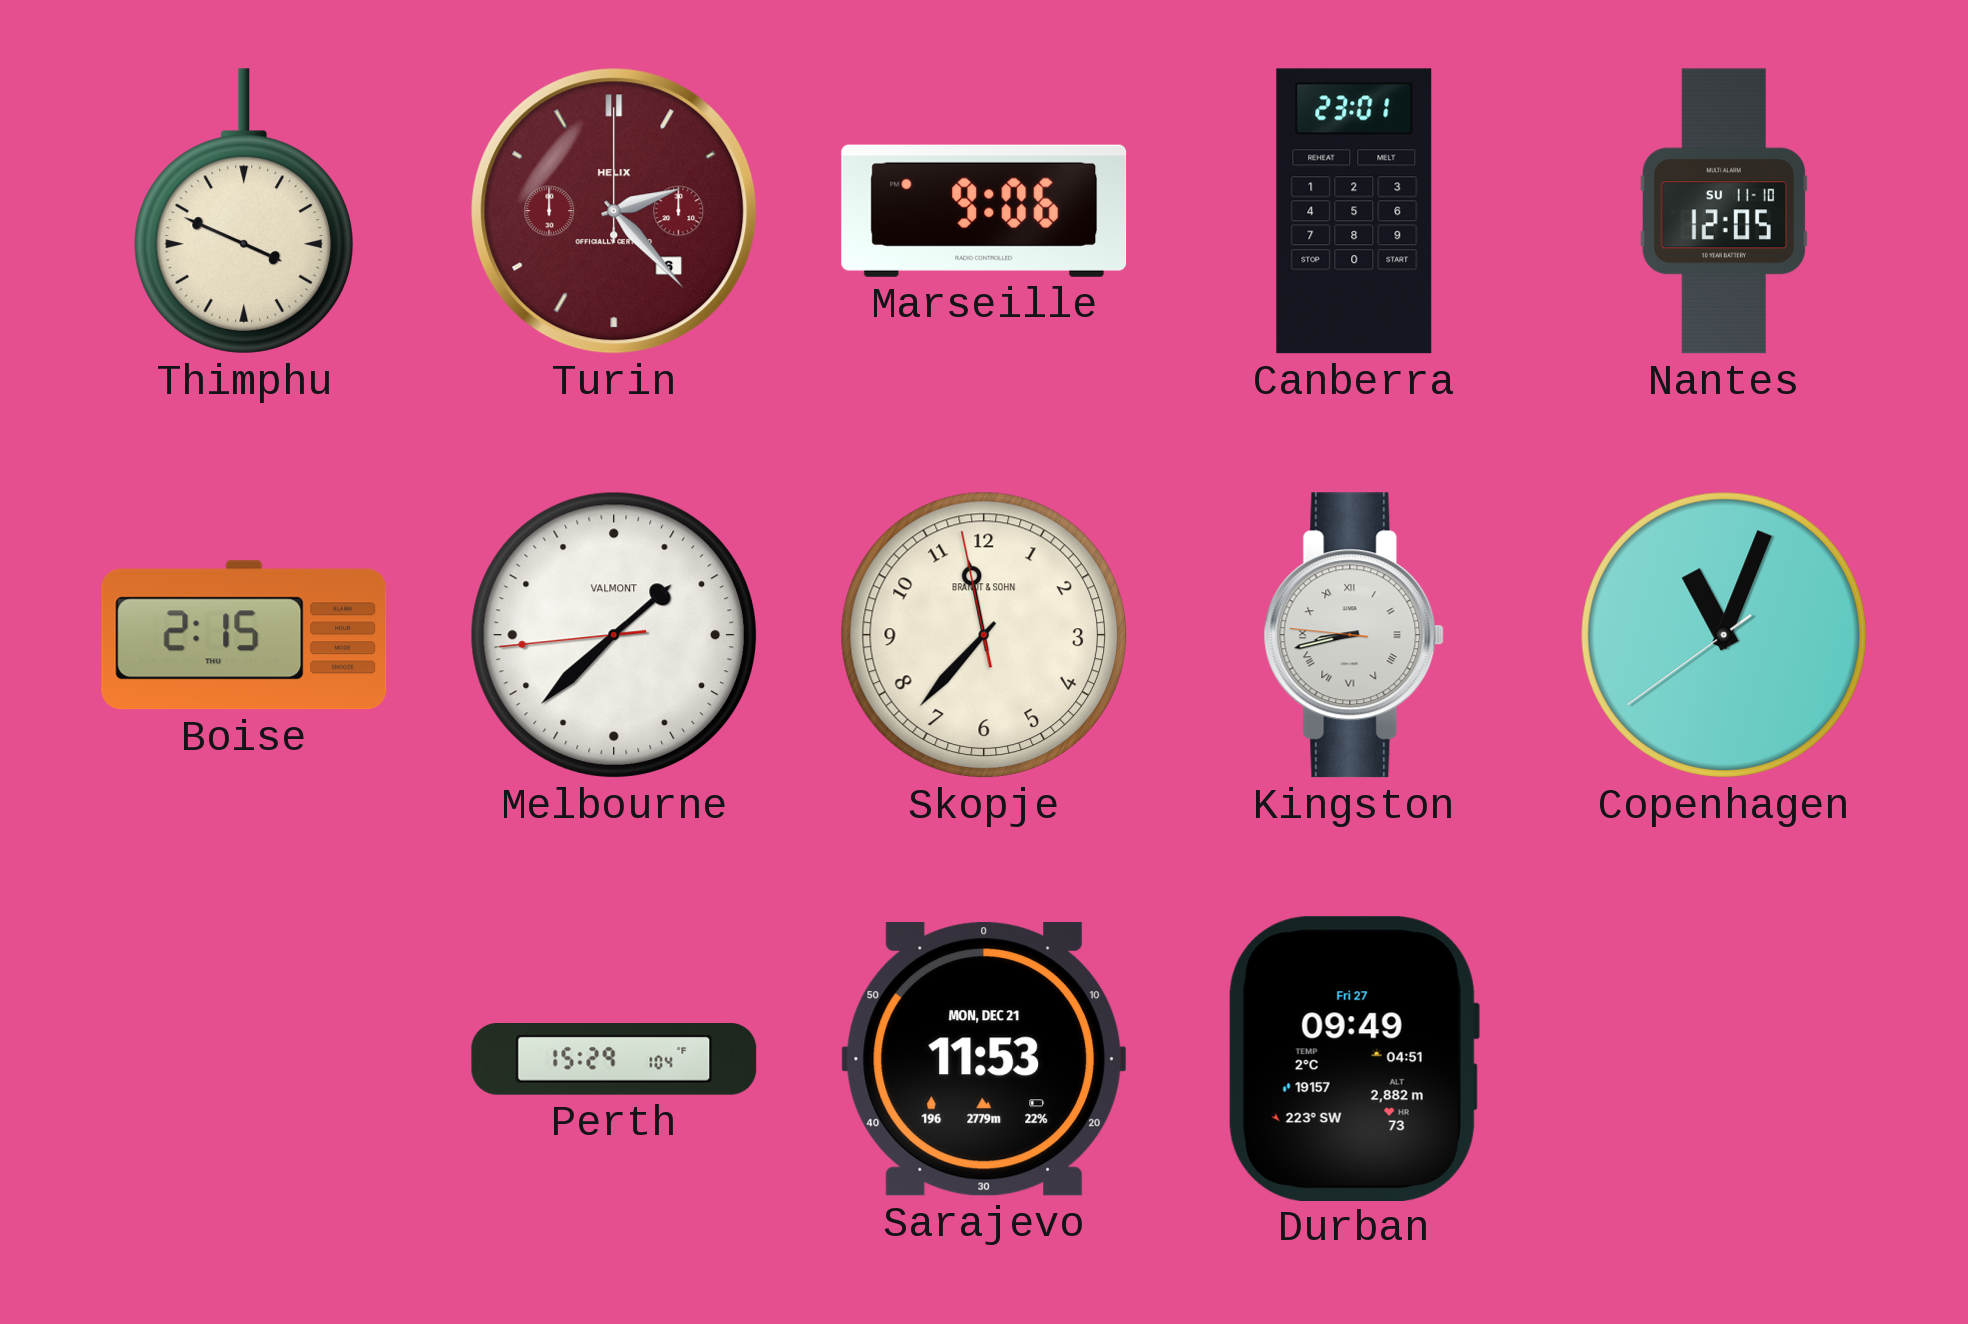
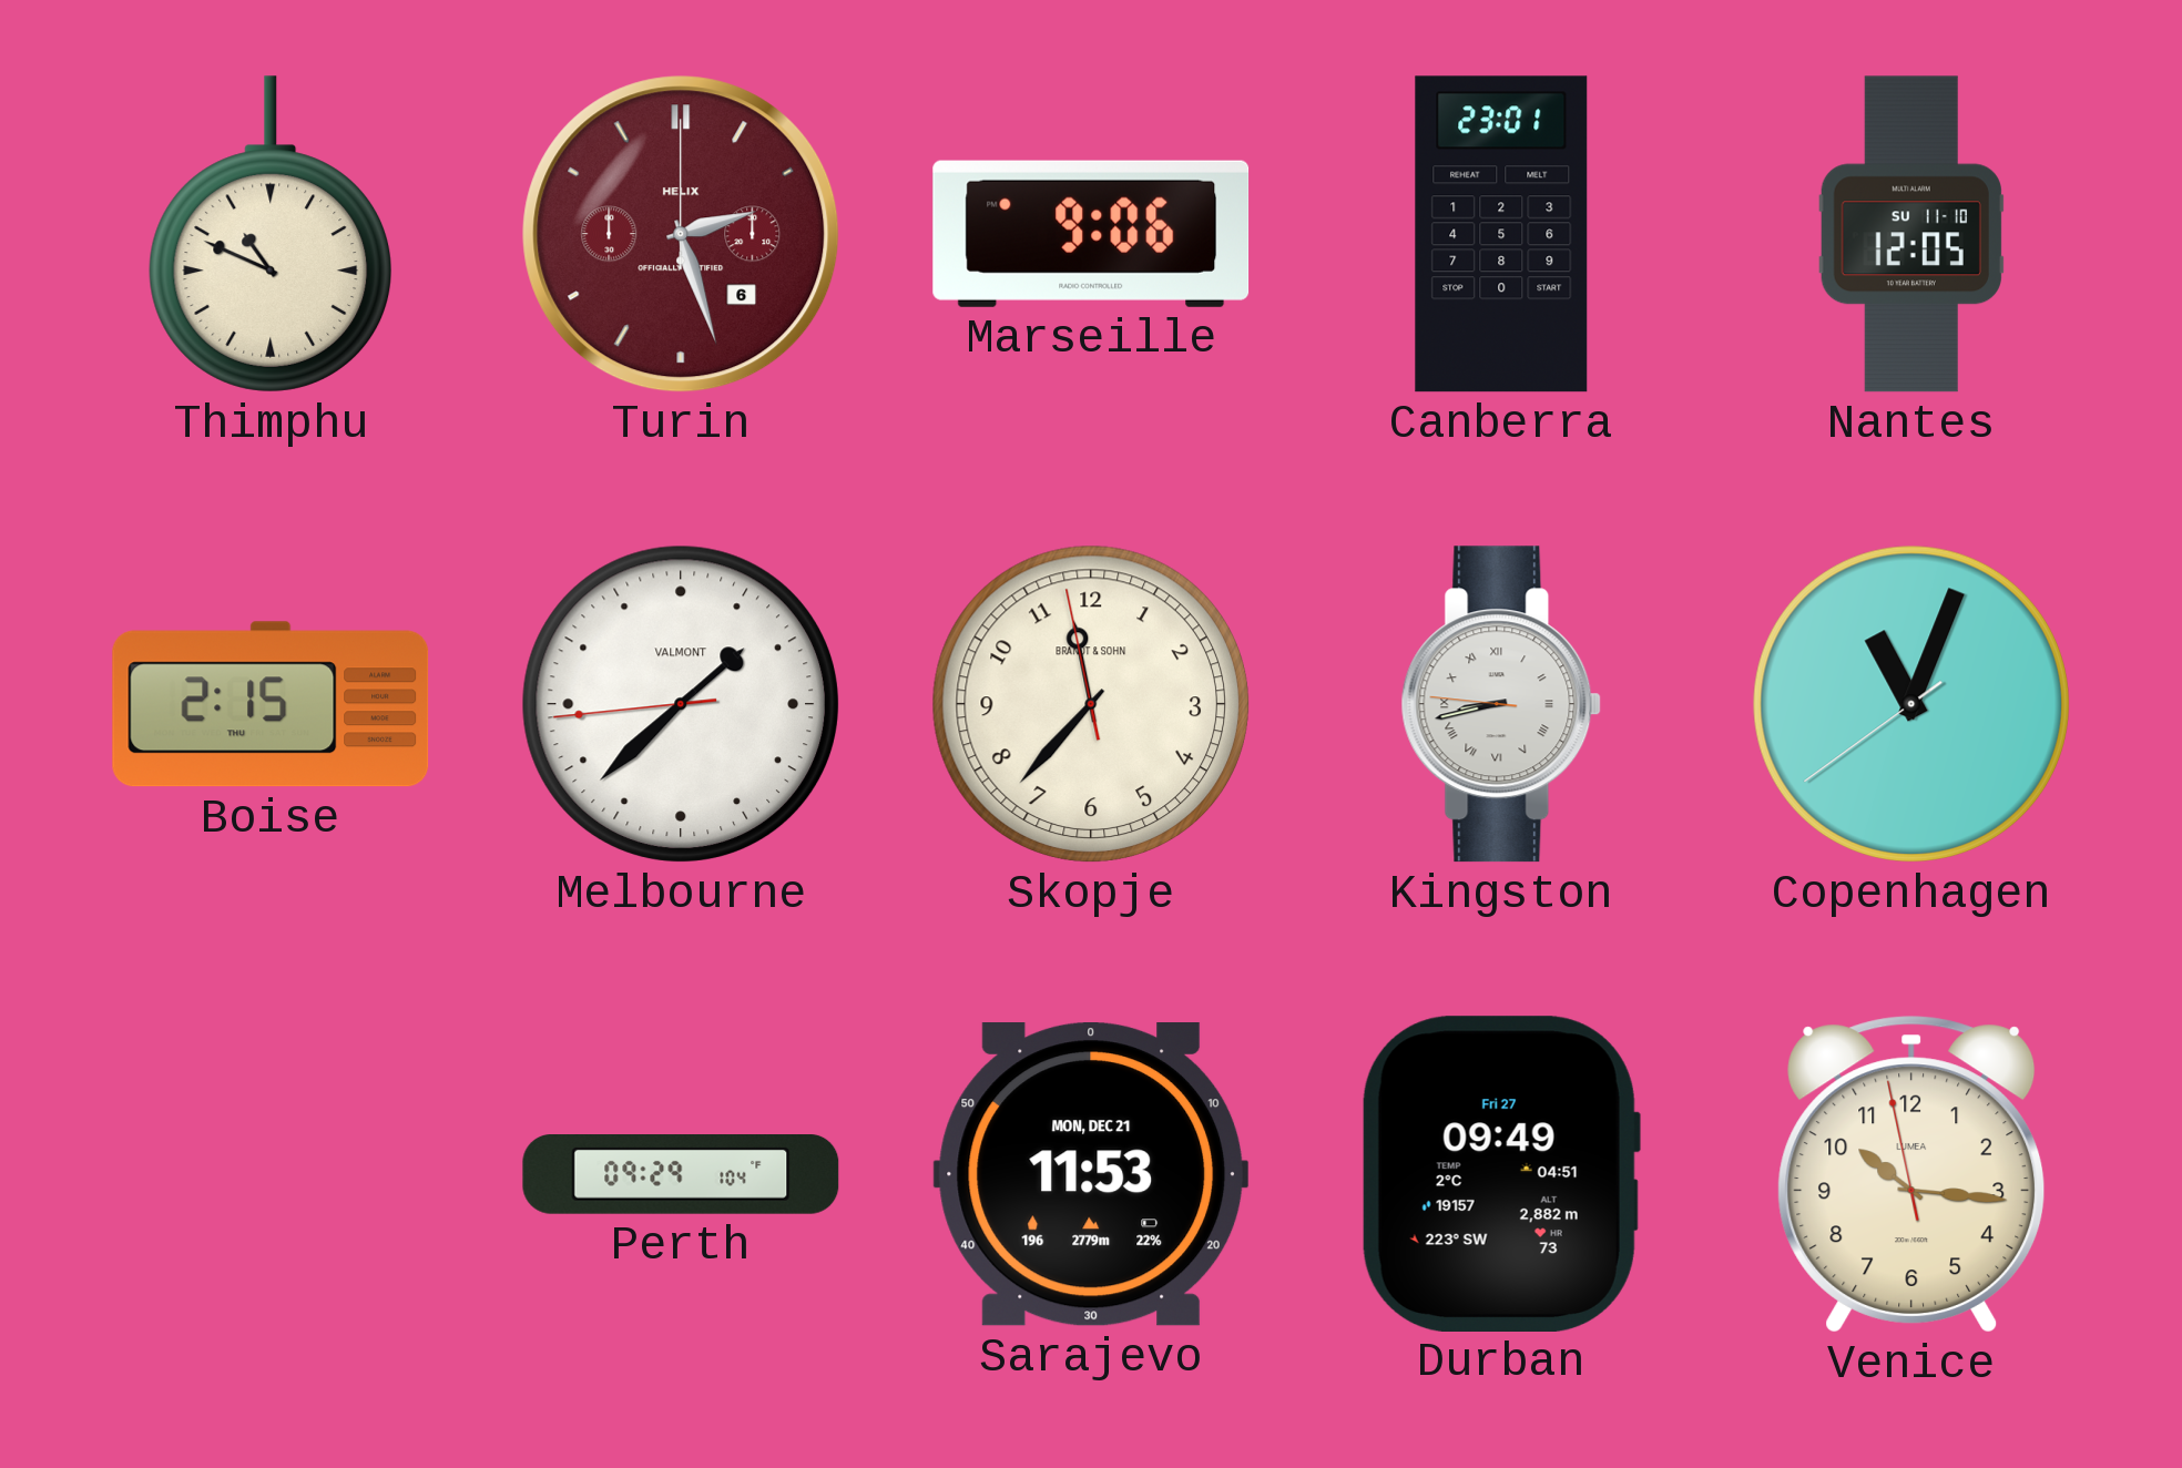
Thimphu: 3:49 -> 10:49 (271, 234)
Turin: 2:23 -> 2:27 (681, 234)
Perth: 15:29 -> 09:29 (681, 1175)
Venice: none -> 10:15 (1911, 1174)
